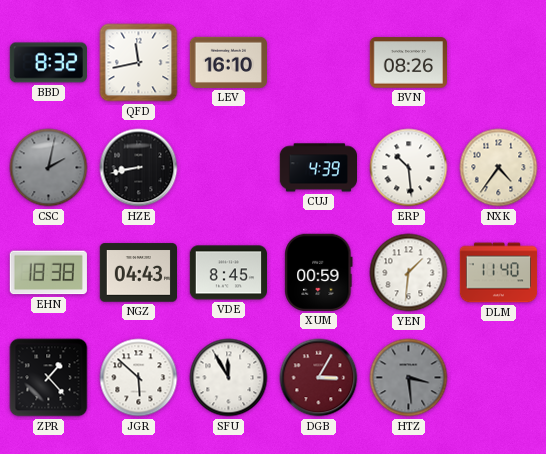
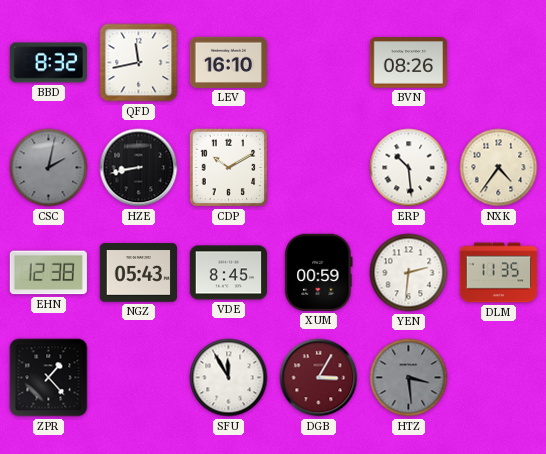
CDP: none -> 10:10 (229, 168)
CUJ: 4:39 -> none (318, 168)
EHN: 18:38 -> 12:38 (48, 273)
NGZ: 04:43 -> 05:43 (138, 273)
YEN: 1:31 -> 2:31 (409, 273)
DLM: 11:40 -> 11:35 (499, 273)
JGR: 5:52 -> none (139, 378)
